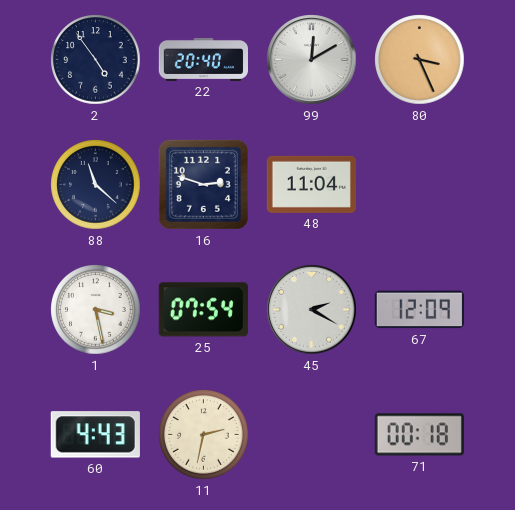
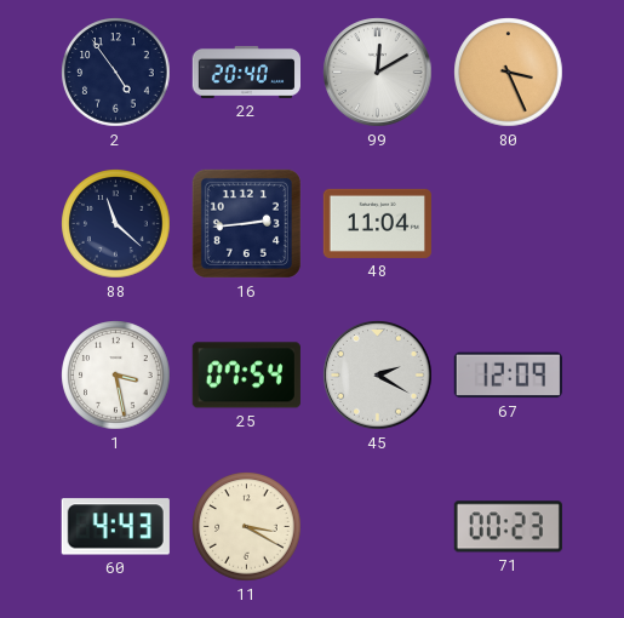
16: 2:48 -> 2:44 (246, 223)
11: 2:32 -> 3:20 (247, 527)
71: 00:18 -> 00:23 (508, 527)
